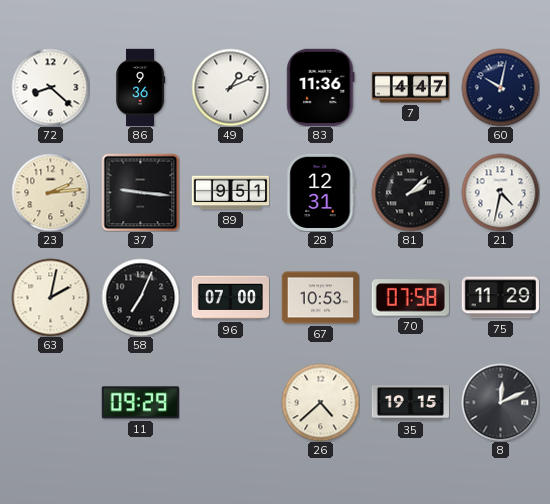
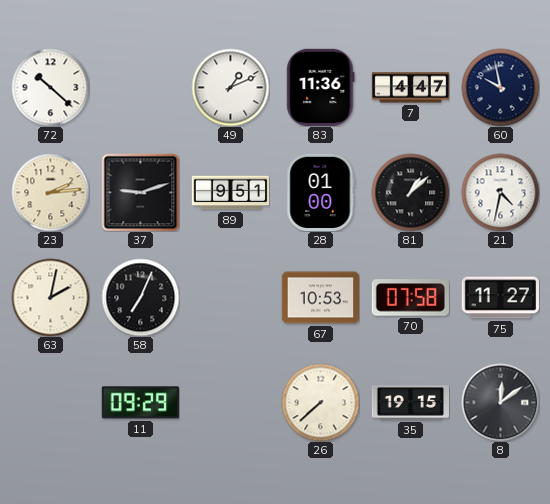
72: 8:22 -> 10:22 (50, 87)
86: 9:36 -> none (141, 87)
60: 10:02 -> 9:58 (500, 87)
37: 9:16 -> 9:12 (140, 192)
28: 12:31 -> 01:00 (321, 192)
81: 2:08 -> 1:08 (410, 192)
96: 07:00 -> none (230, 298)
75: 11:29 -> 11:27 (500, 298)
26: 4:38 -> 7:38 (320, 402)
8: 12:11 -> 12:09 (500, 402)
